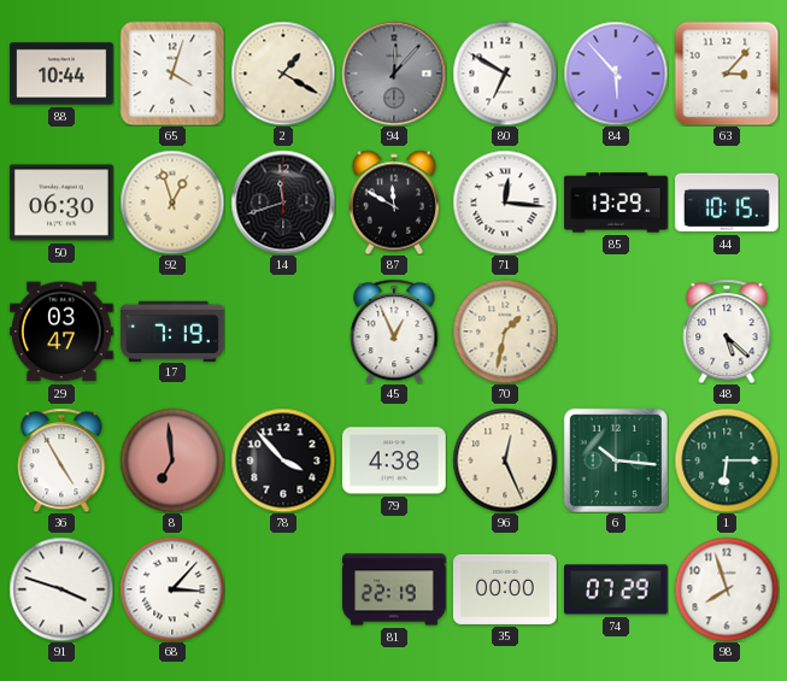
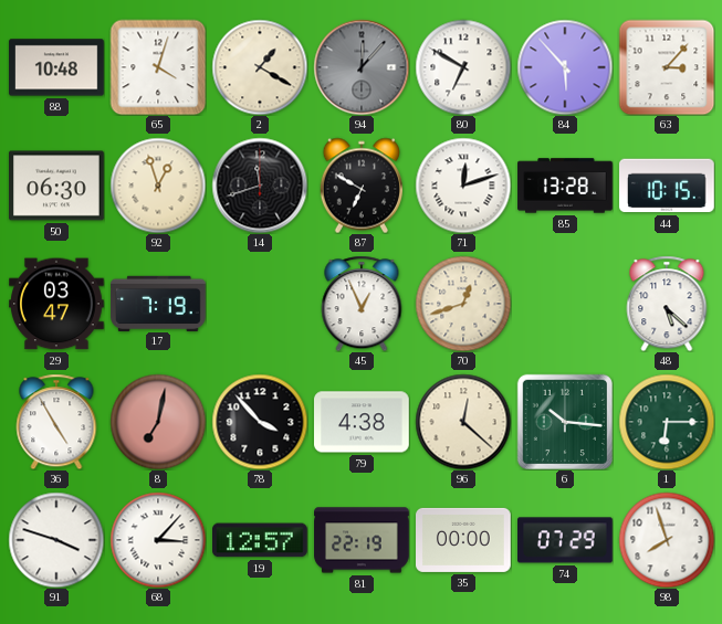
88: 10:44 -> 10:48 (56, 67)
87: 11:50 -> 6:50 (360, 186)
71: 12:16 -> 12:12 (463, 186)
85: 13:29 -> 13:28 (565, 186)
70: 1:32 -> 12:42 (463, 304)
8: 6:59 -> 7:02 (158, 422)
96: 12:26 -> 12:22 (463, 422)
19: none -> 12:57 (261, 540)
